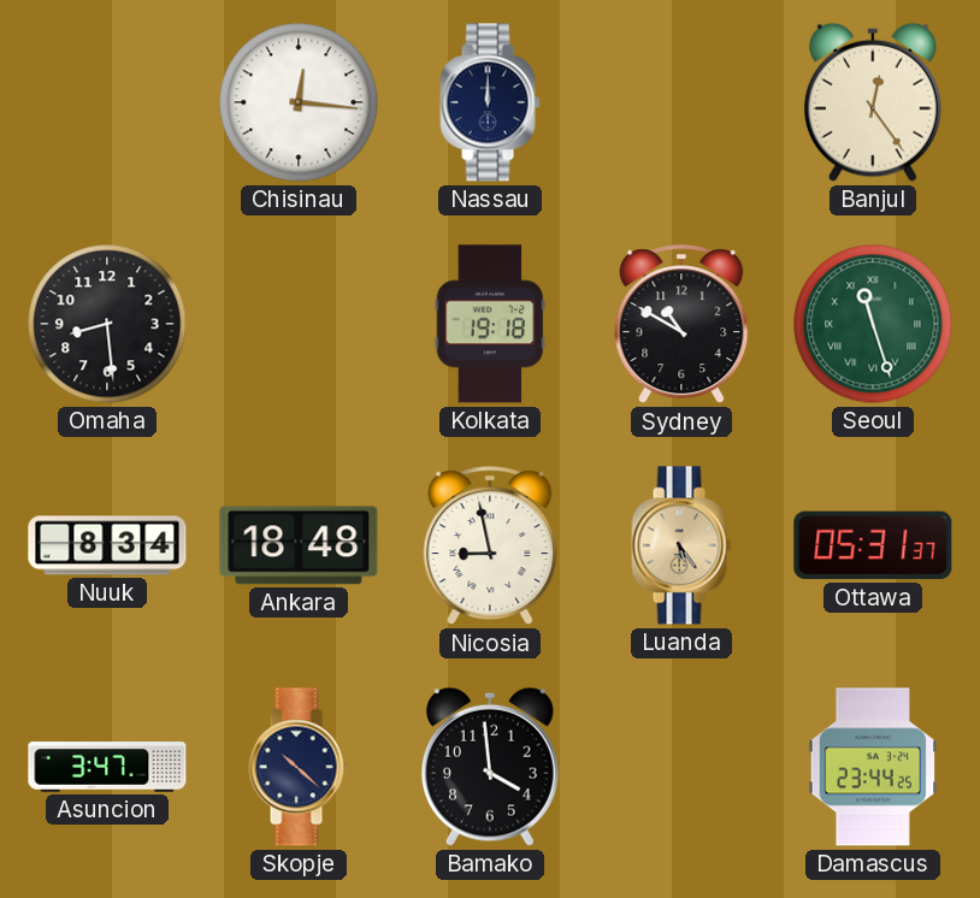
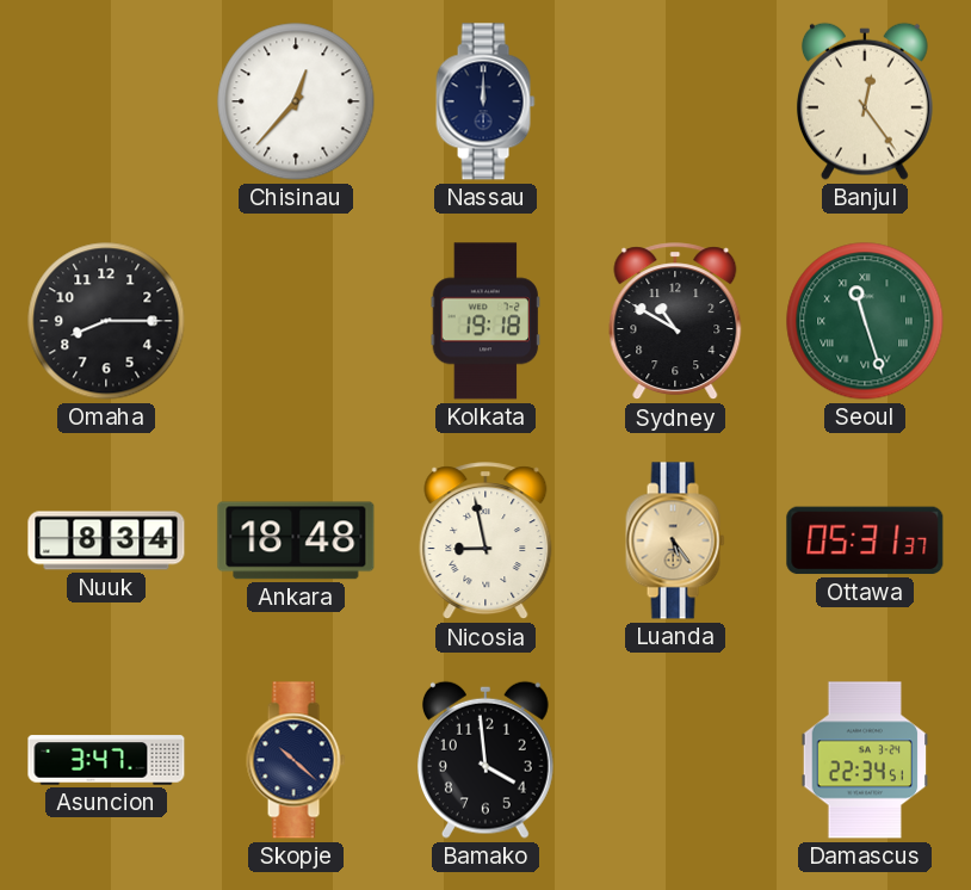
Chisinau: 12:16 -> 12:37 (296, 101)
Omaha: 8:29 -> 8:15 (106, 321)
Damascus: 23:44 -> 22:34 (865, 760)
